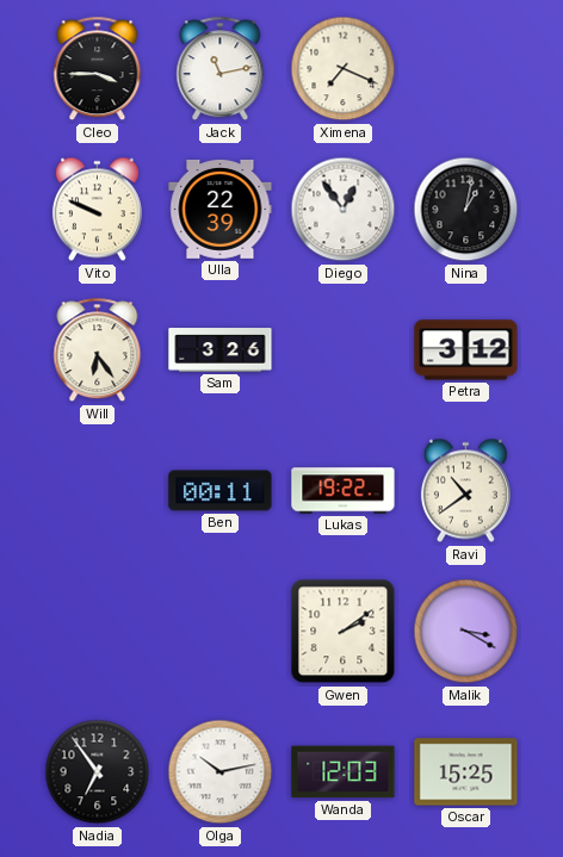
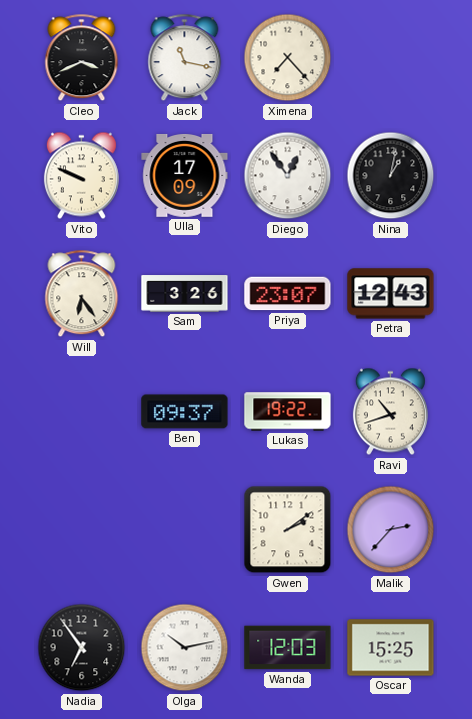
Cleo: 3:45 -> 3:41 (82, 58)
Jack: 11:13 -> 11:17 (185, 58)
Ximena: 7:19 -> 7:23 (288, 58)
Ulla: 22:39 -> 17:09 (185, 175)
Priya: none -> 23:07 (288, 294)
Petra: 3:12 -> 12:43 (391, 294)
Ben: 00:11 -> 09:37 (185, 412)
Ravi: 10:39 -> 10:42 (390, 412)
Malik: 3:20 -> 2:37 (391, 530)
